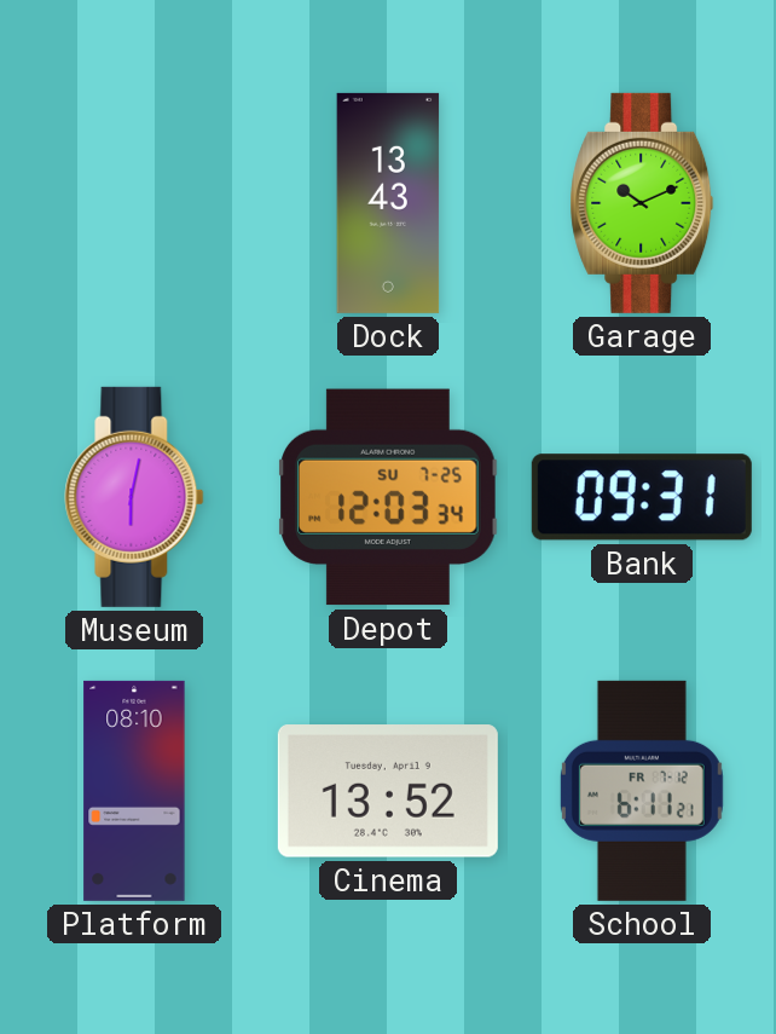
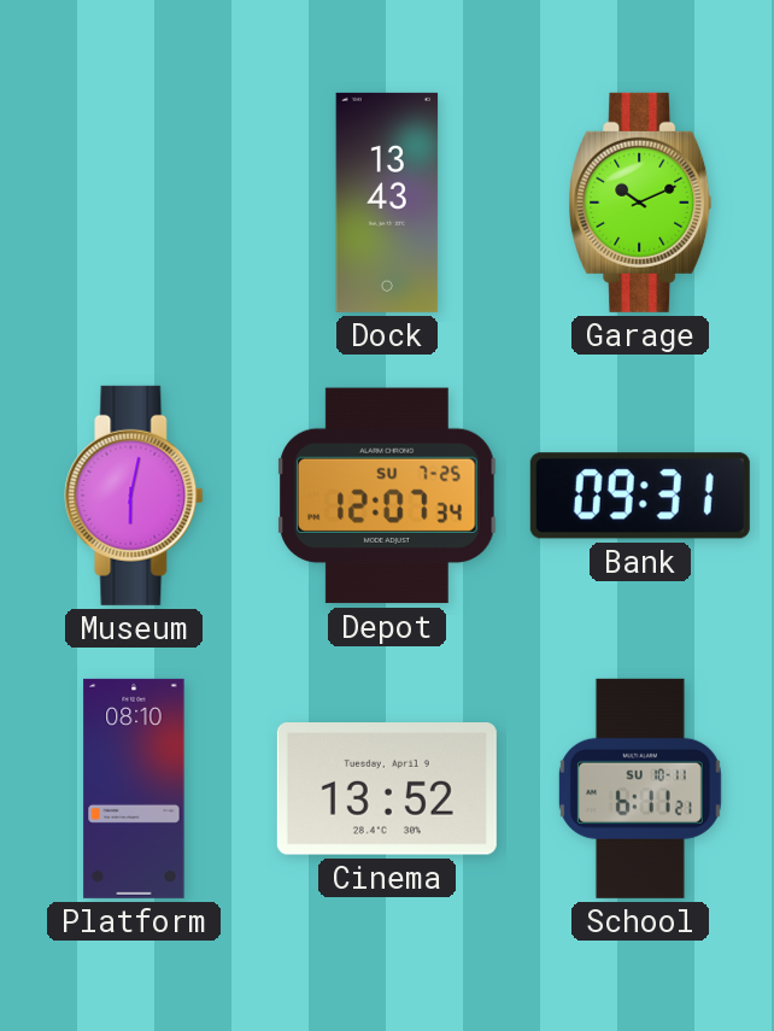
Depot: 12:03 -> 12:07 (387, 496)
School date: FR 7-12 -> SU 10-11 (640, 789)
